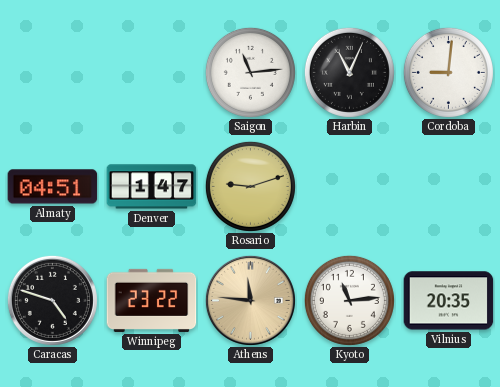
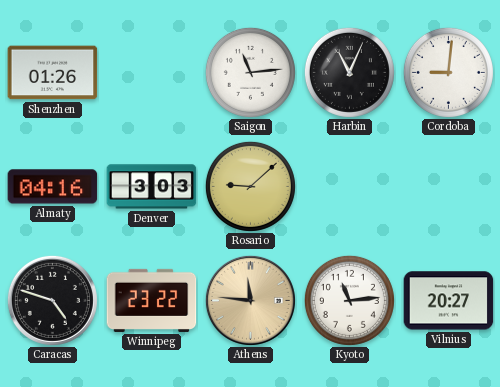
Shenzhen: none -> 01:26 (53, 73)
Almaty: 04:51 -> 04:16 (53, 187)
Denver: 1:47 -> 3:03 (152, 187)
Rosario: 9:12 -> 9:08 (250, 186)
Vilnius: 20:35 -> 20:27 (449, 301)
